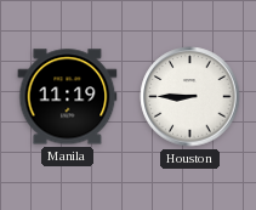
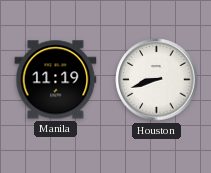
Houston: 8:45 -> 8:42 (157, 80)
